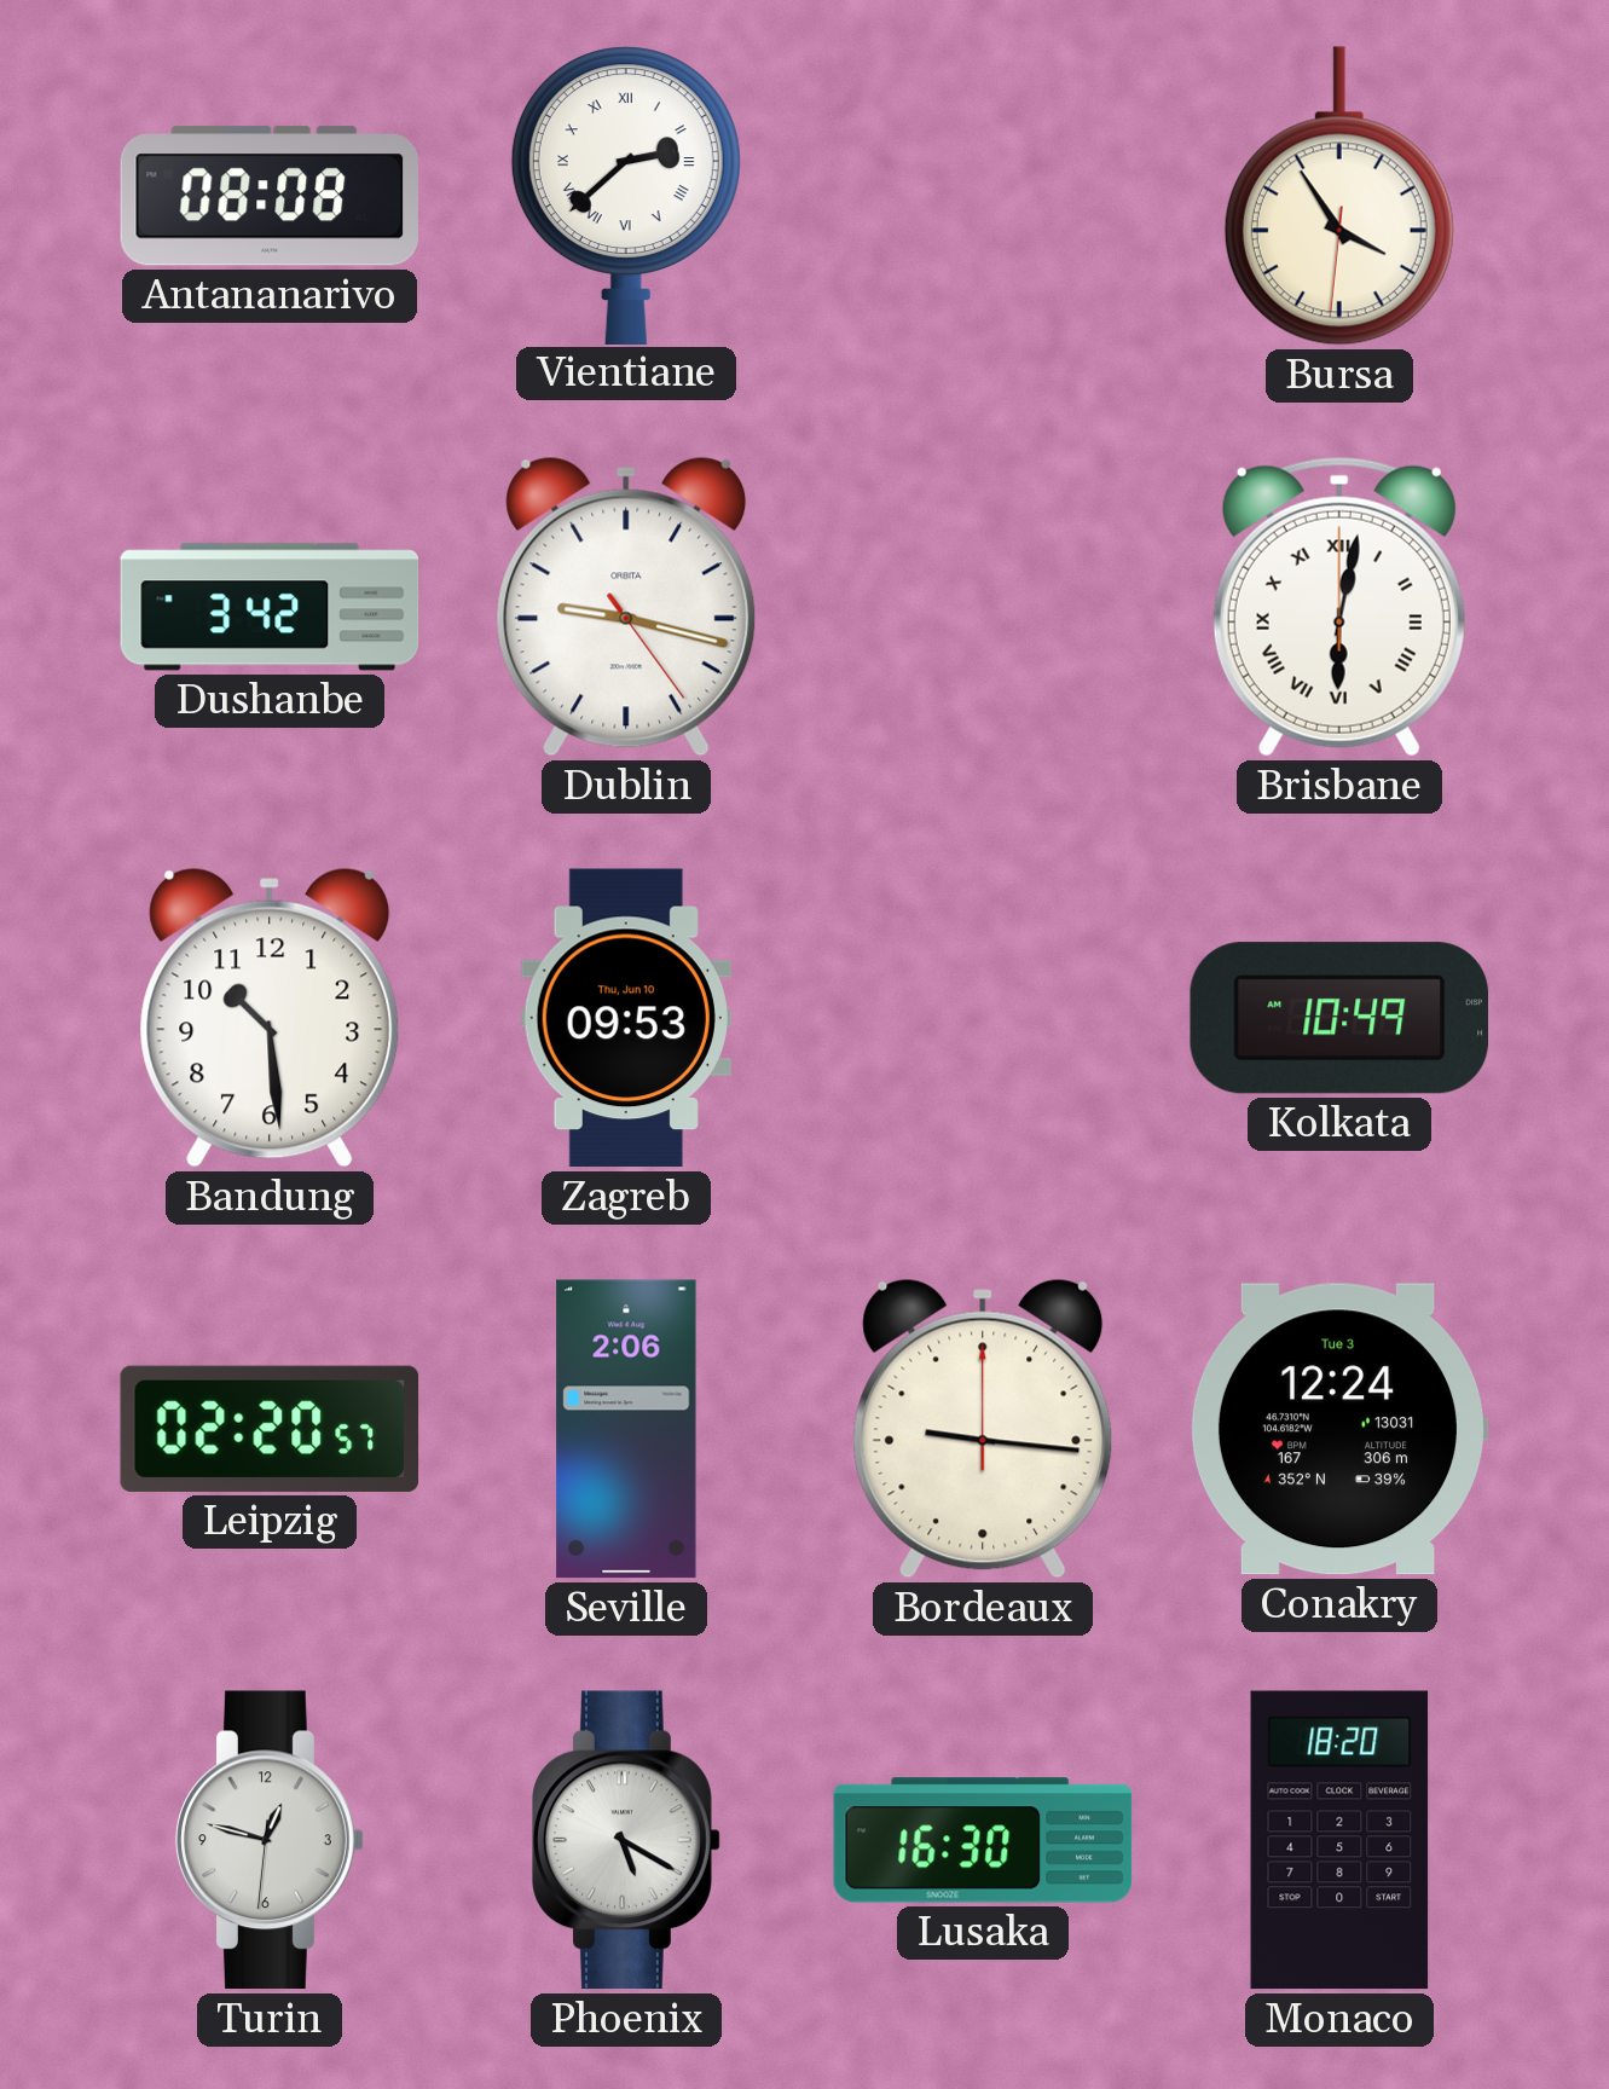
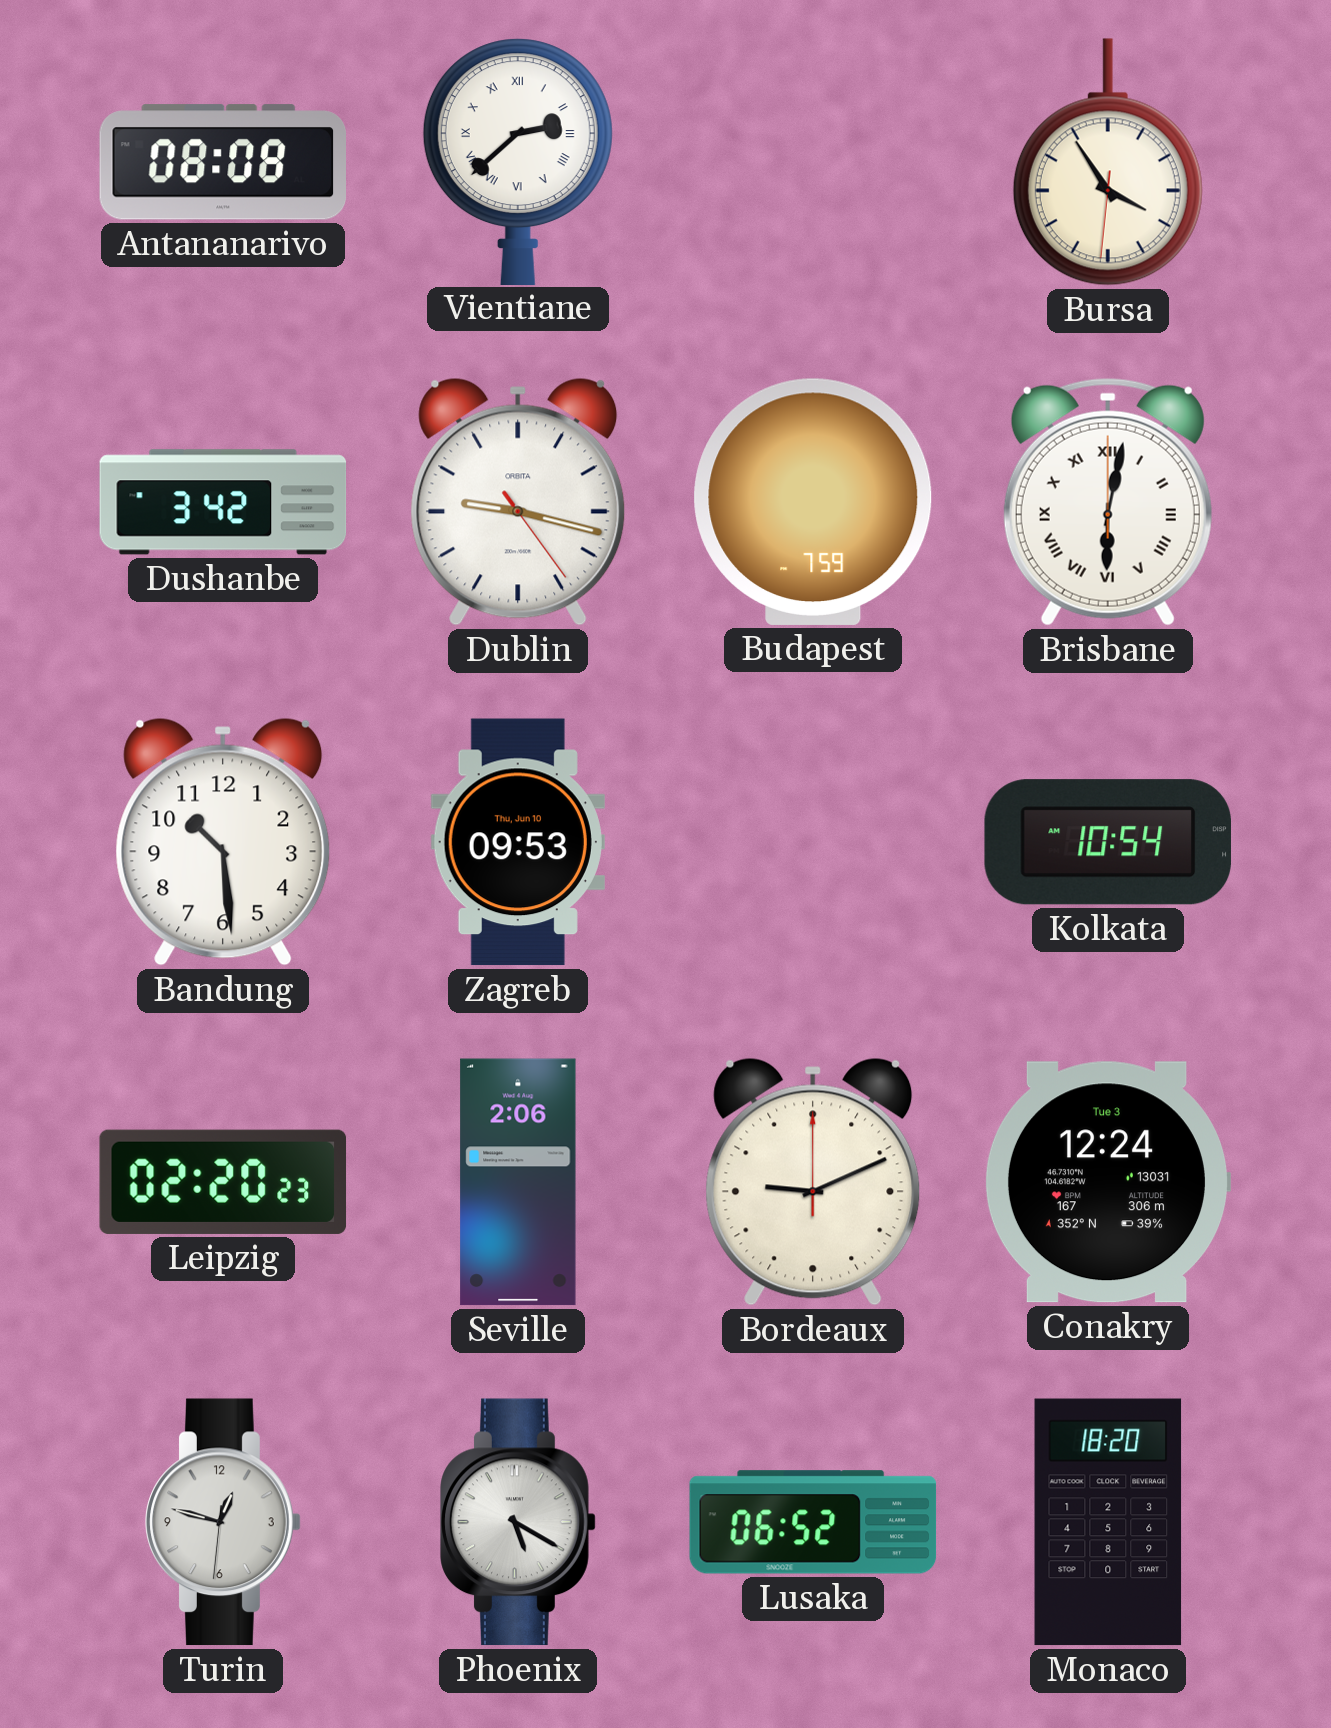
Budapest: none -> 7:59 (813, 502)
Kolkata: 10:49 -> 10:54 (1108, 842)
Leipzig: 02:20:57 -> 02:20:23 (223, 1182)
Bordeaux: 9:16 -> 9:11 (813, 1182)
Lusaka: 16:30 -> 06:52 (813, 1522)
